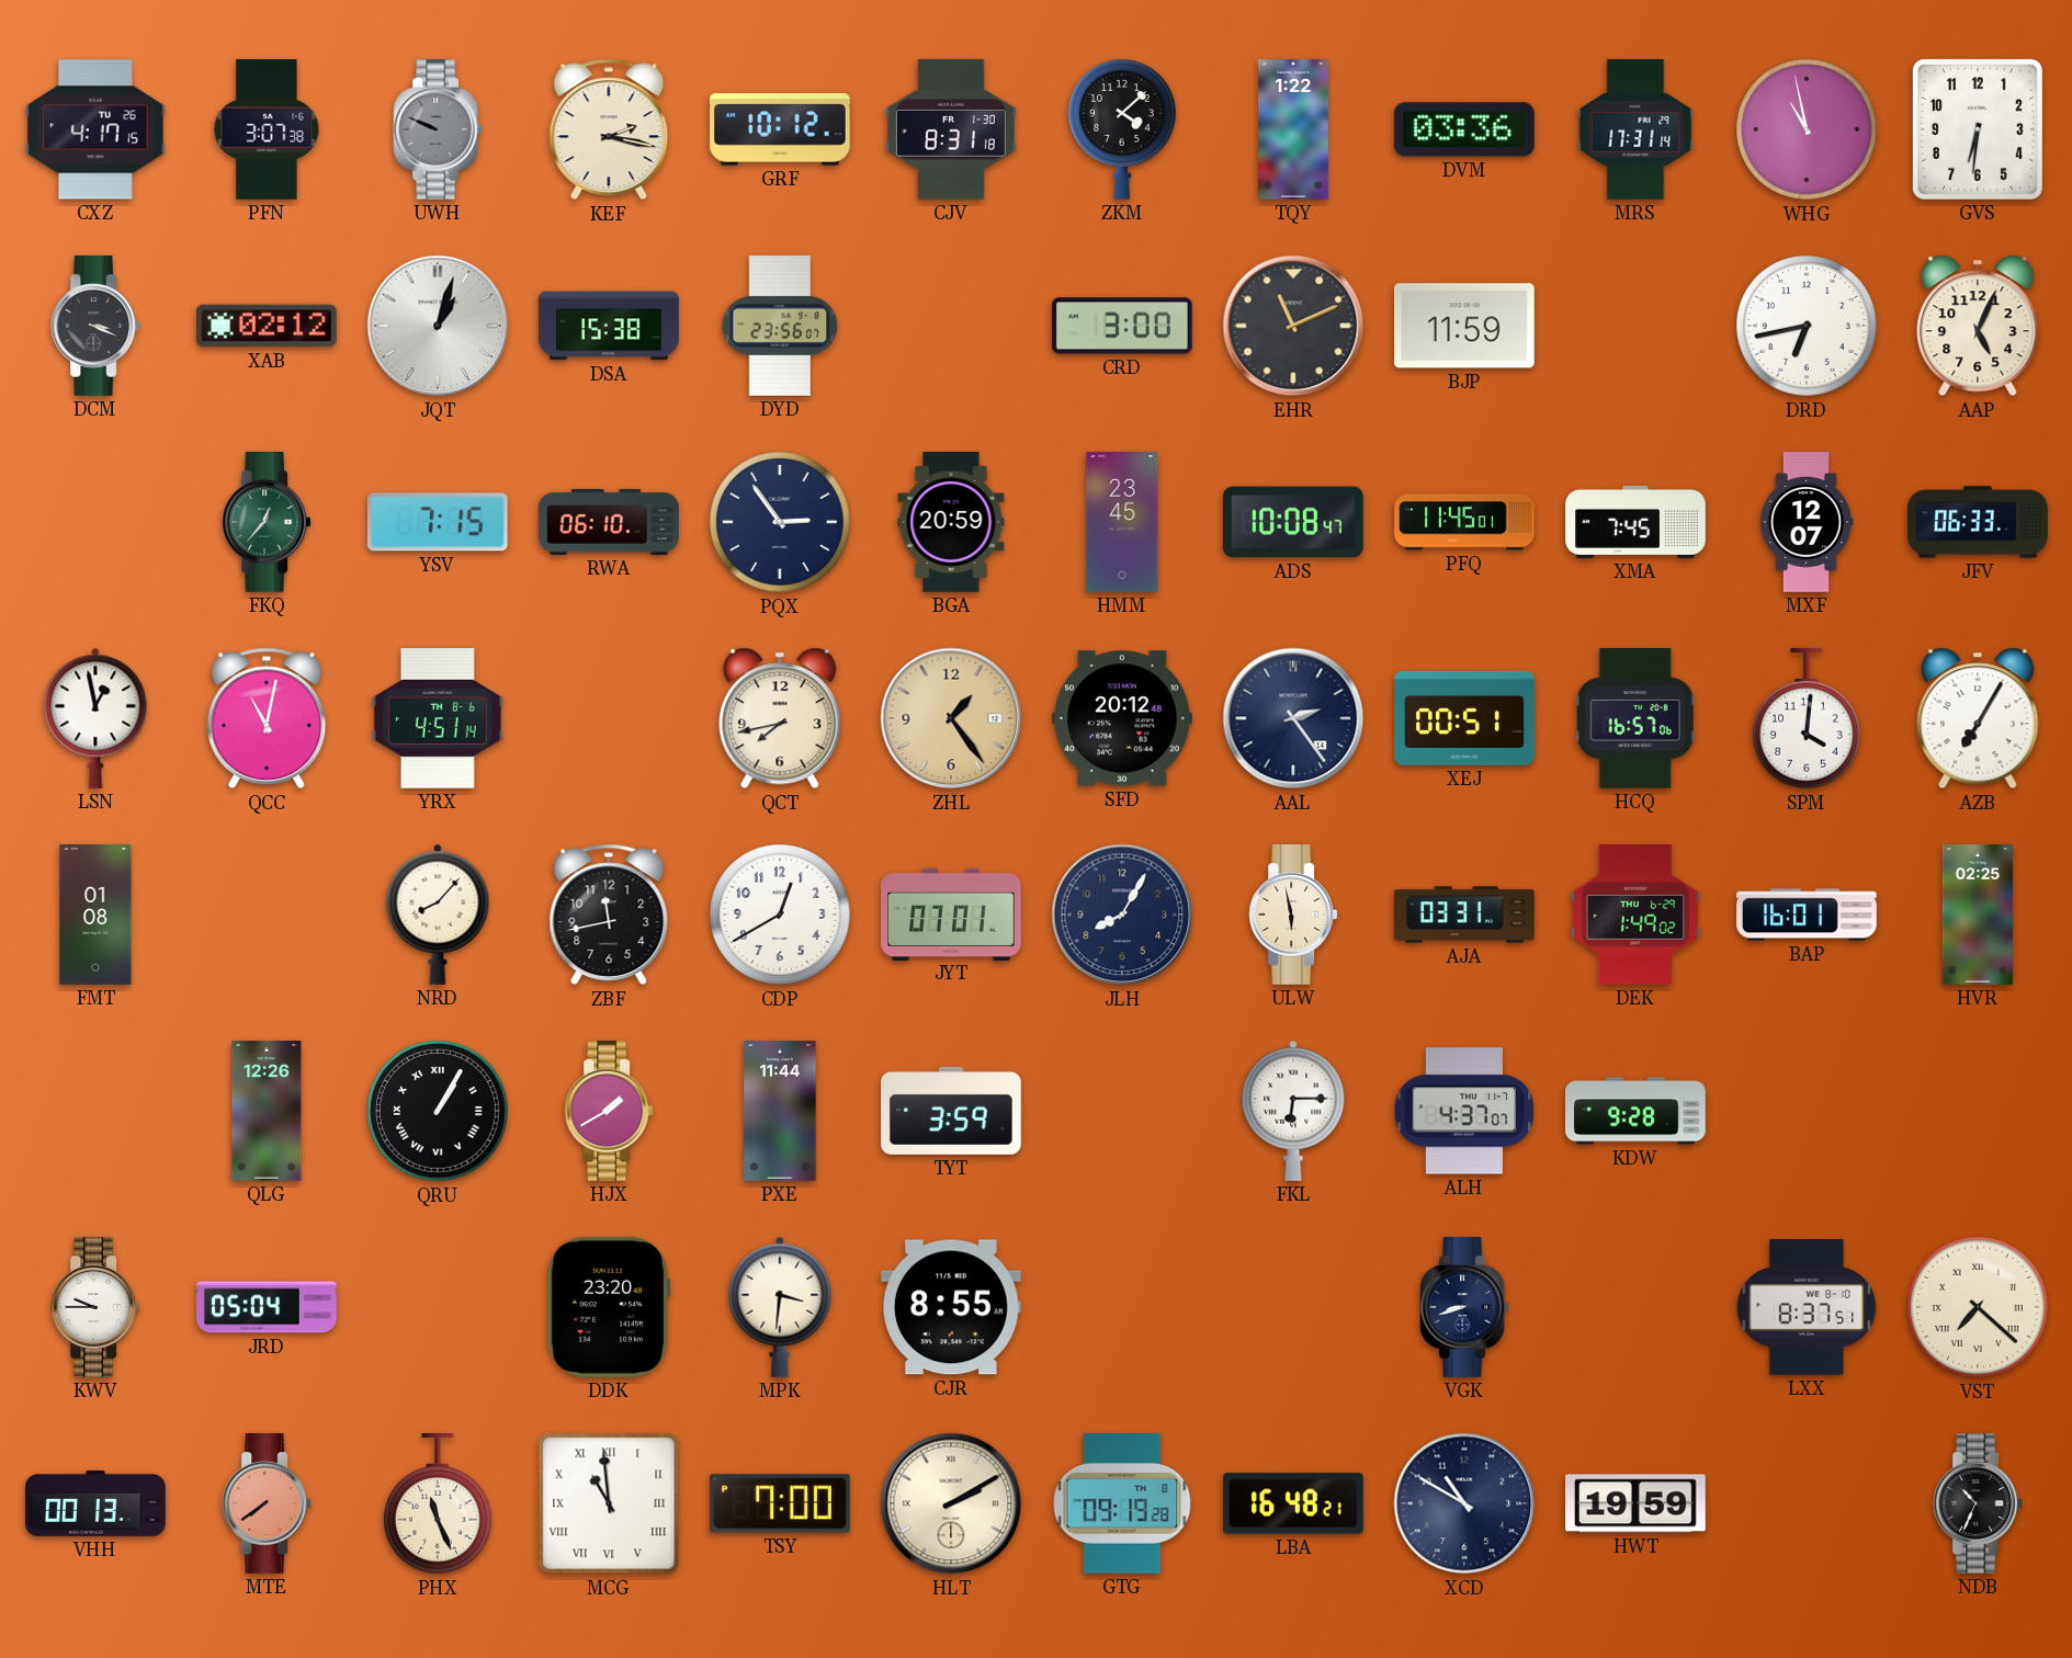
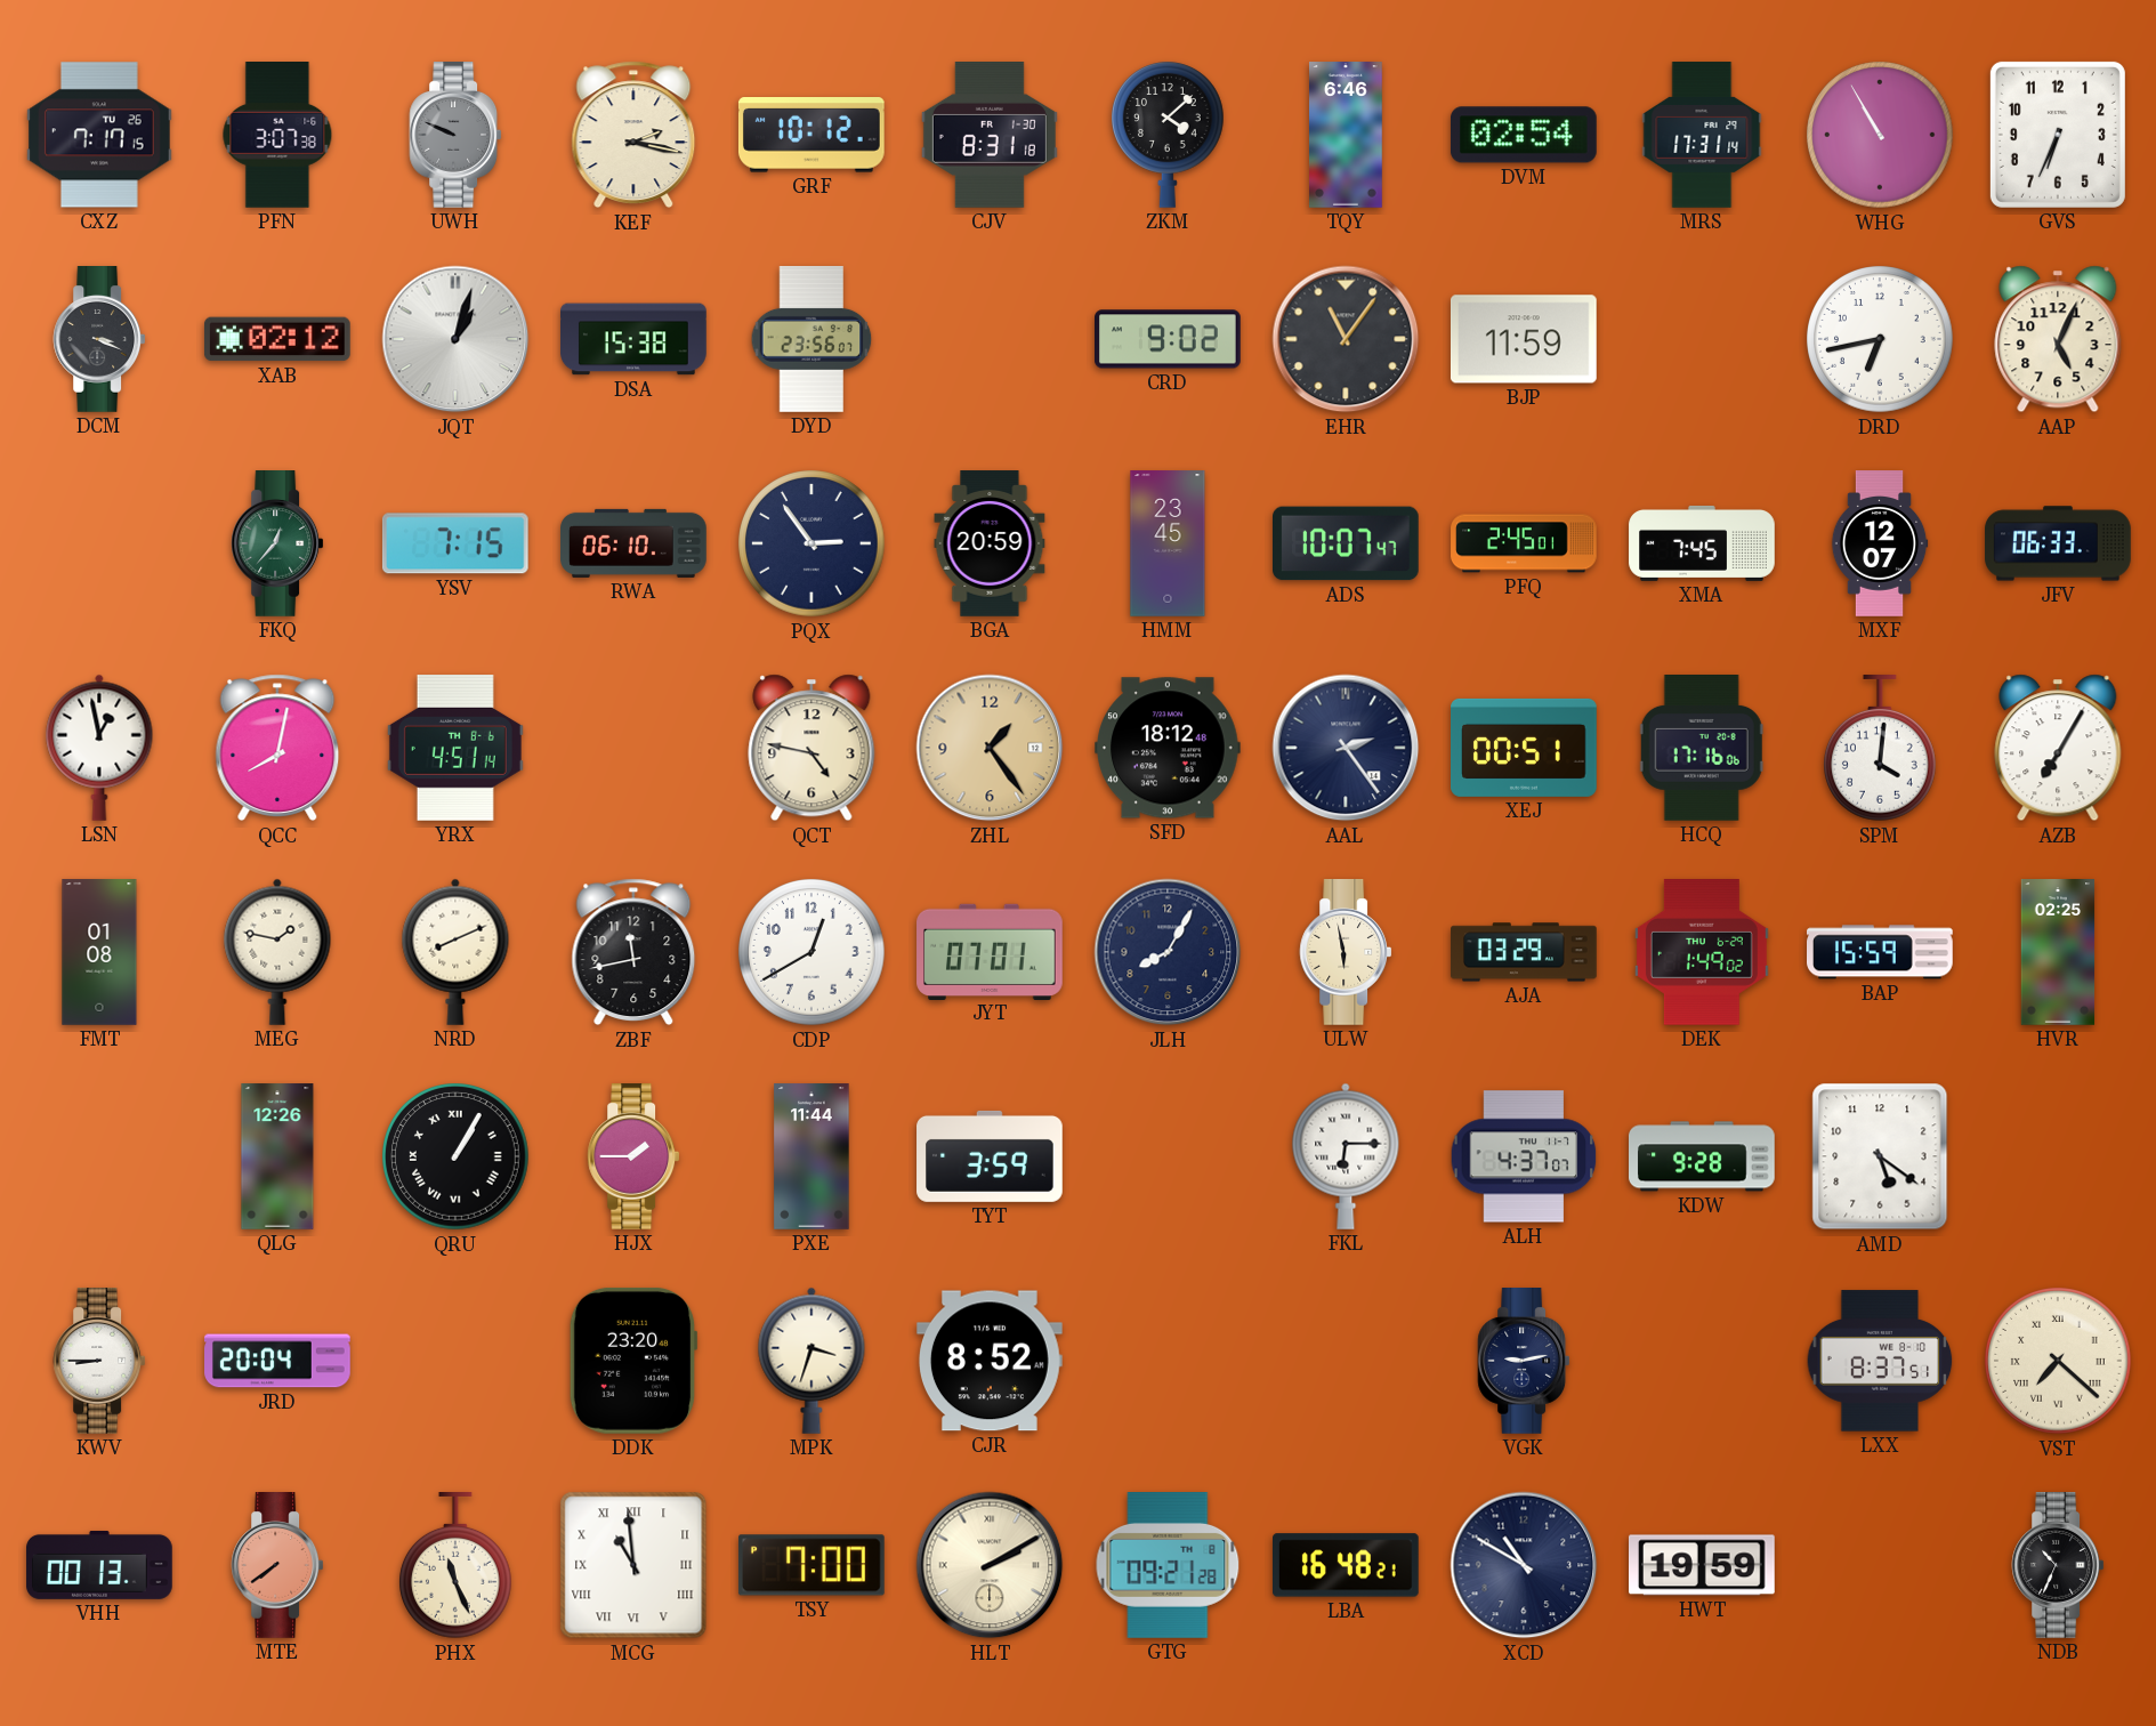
CXZ: 4:17 -> 7:17 (100, 135)
TQY: 1:22 -> 6:46 (1346, 135)
DVM: 03:36 -> 02:54 (1524, 135)
WHG: 10:58 -> 10:55 (1880, 135)
GVS: 6:31 -> 6:34 (2058, 135)
CRD: 3:00 -> 9:02 (1169, 339)
EHR: 11:11 -> 11:06 (1346, 339)
ADS: 10:08 -> 10:07 (1347, 543)
PFQ: 11:45 -> 2:45 (1524, 543)
QCC: 11:02 -> 8:02 (277, 748)
QCT: 7:43 -> 4:47 (811, 748)
SFD: 20:12 -> 18:12 (1169, 748)
HCQ: 16:57 -> 17:16 (1702, 749)
MEG: none -> 1:47 (277, 952)
NRD: 8:07 -> 8:11 (455, 952)
AJA: 03:31 -> 03:29 (1524, 952)
BAP: 16:01 -> 15:59 (1881, 952)
HJX: 1:40 -> 1:45 (633, 1158)
AMD: none -> 5:21 (1880, 1156)
KWV: 9:45 -> 8:45 (99, 1362)
JRD: 05:04 -> 20:04 (277, 1361)
MPK: 3:31 -> 3:33 (811, 1361)
CJR: 8:55 -> 8:52 (990, 1361)
VGK: 8:42 -> 9:13 (1524, 1362)
GTG: 09:19 -> 09:21 (1168, 1566)
